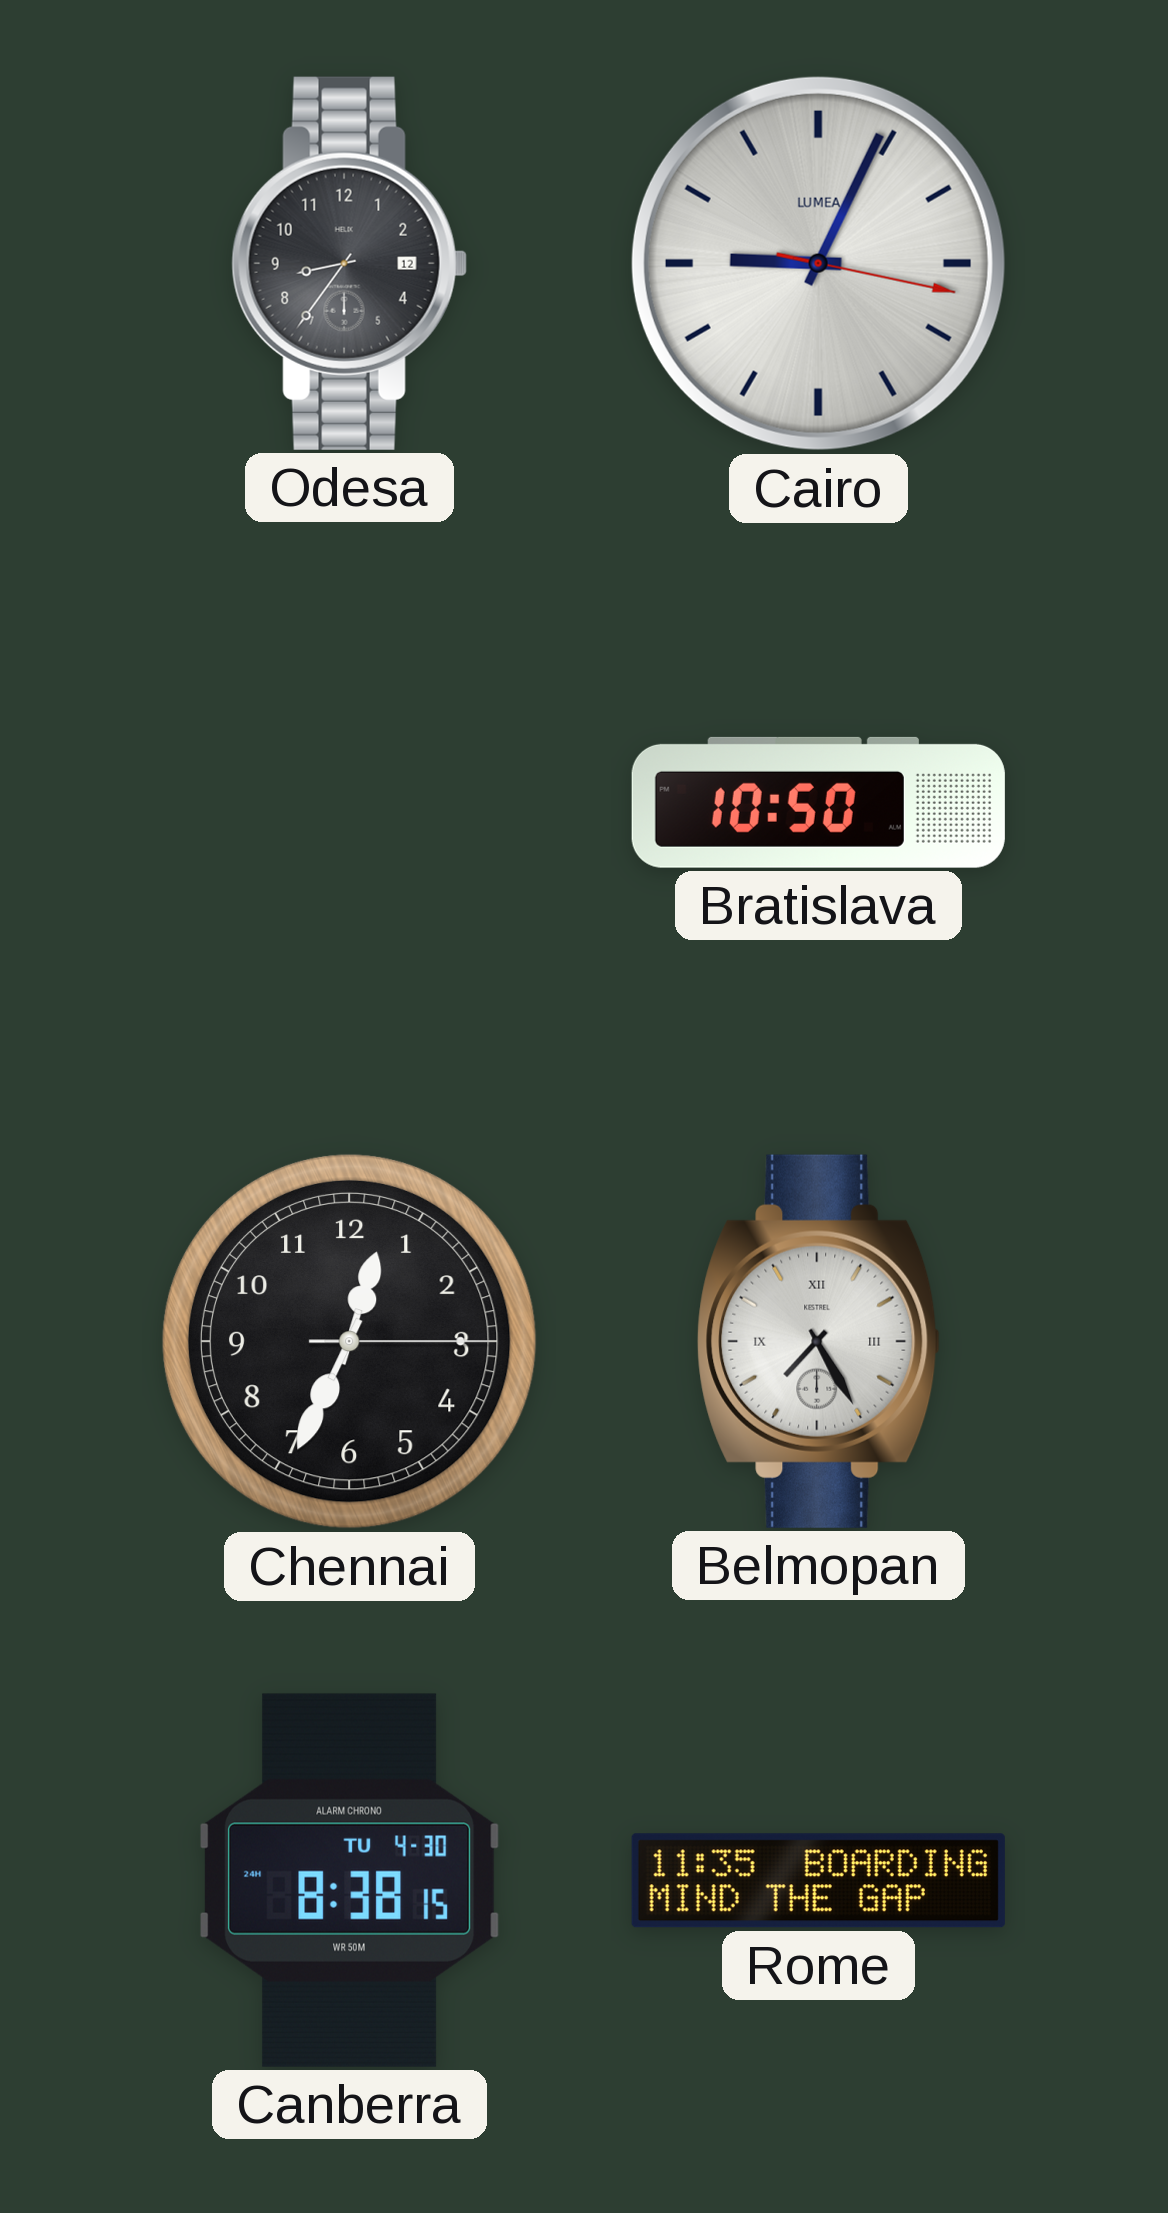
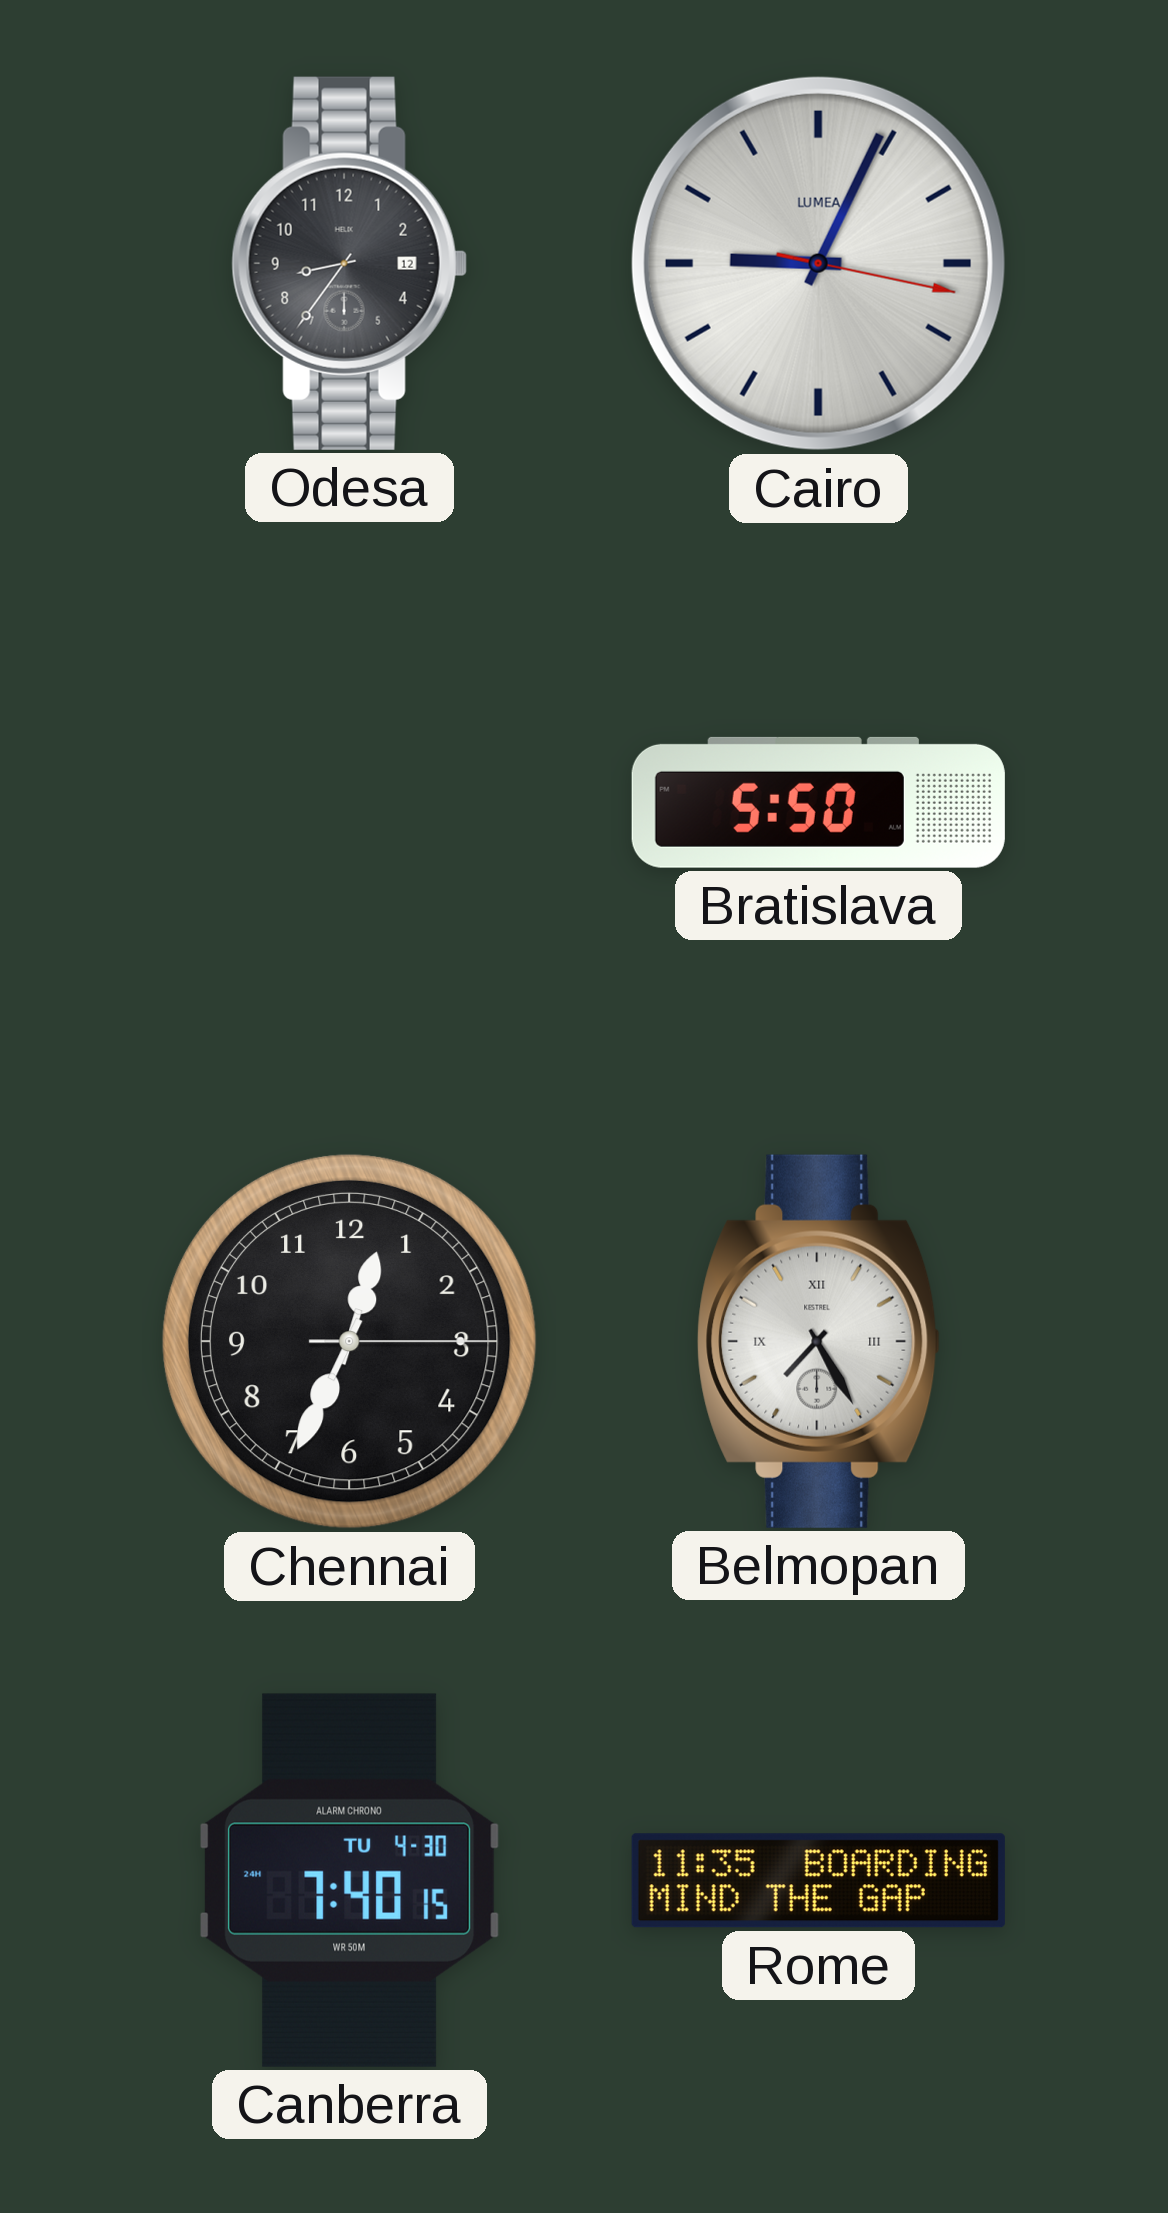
Bratislava: 10:50 -> 5:50 (818, 802)
Canberra: 8:38 -> 7:40 (350, 1880)
